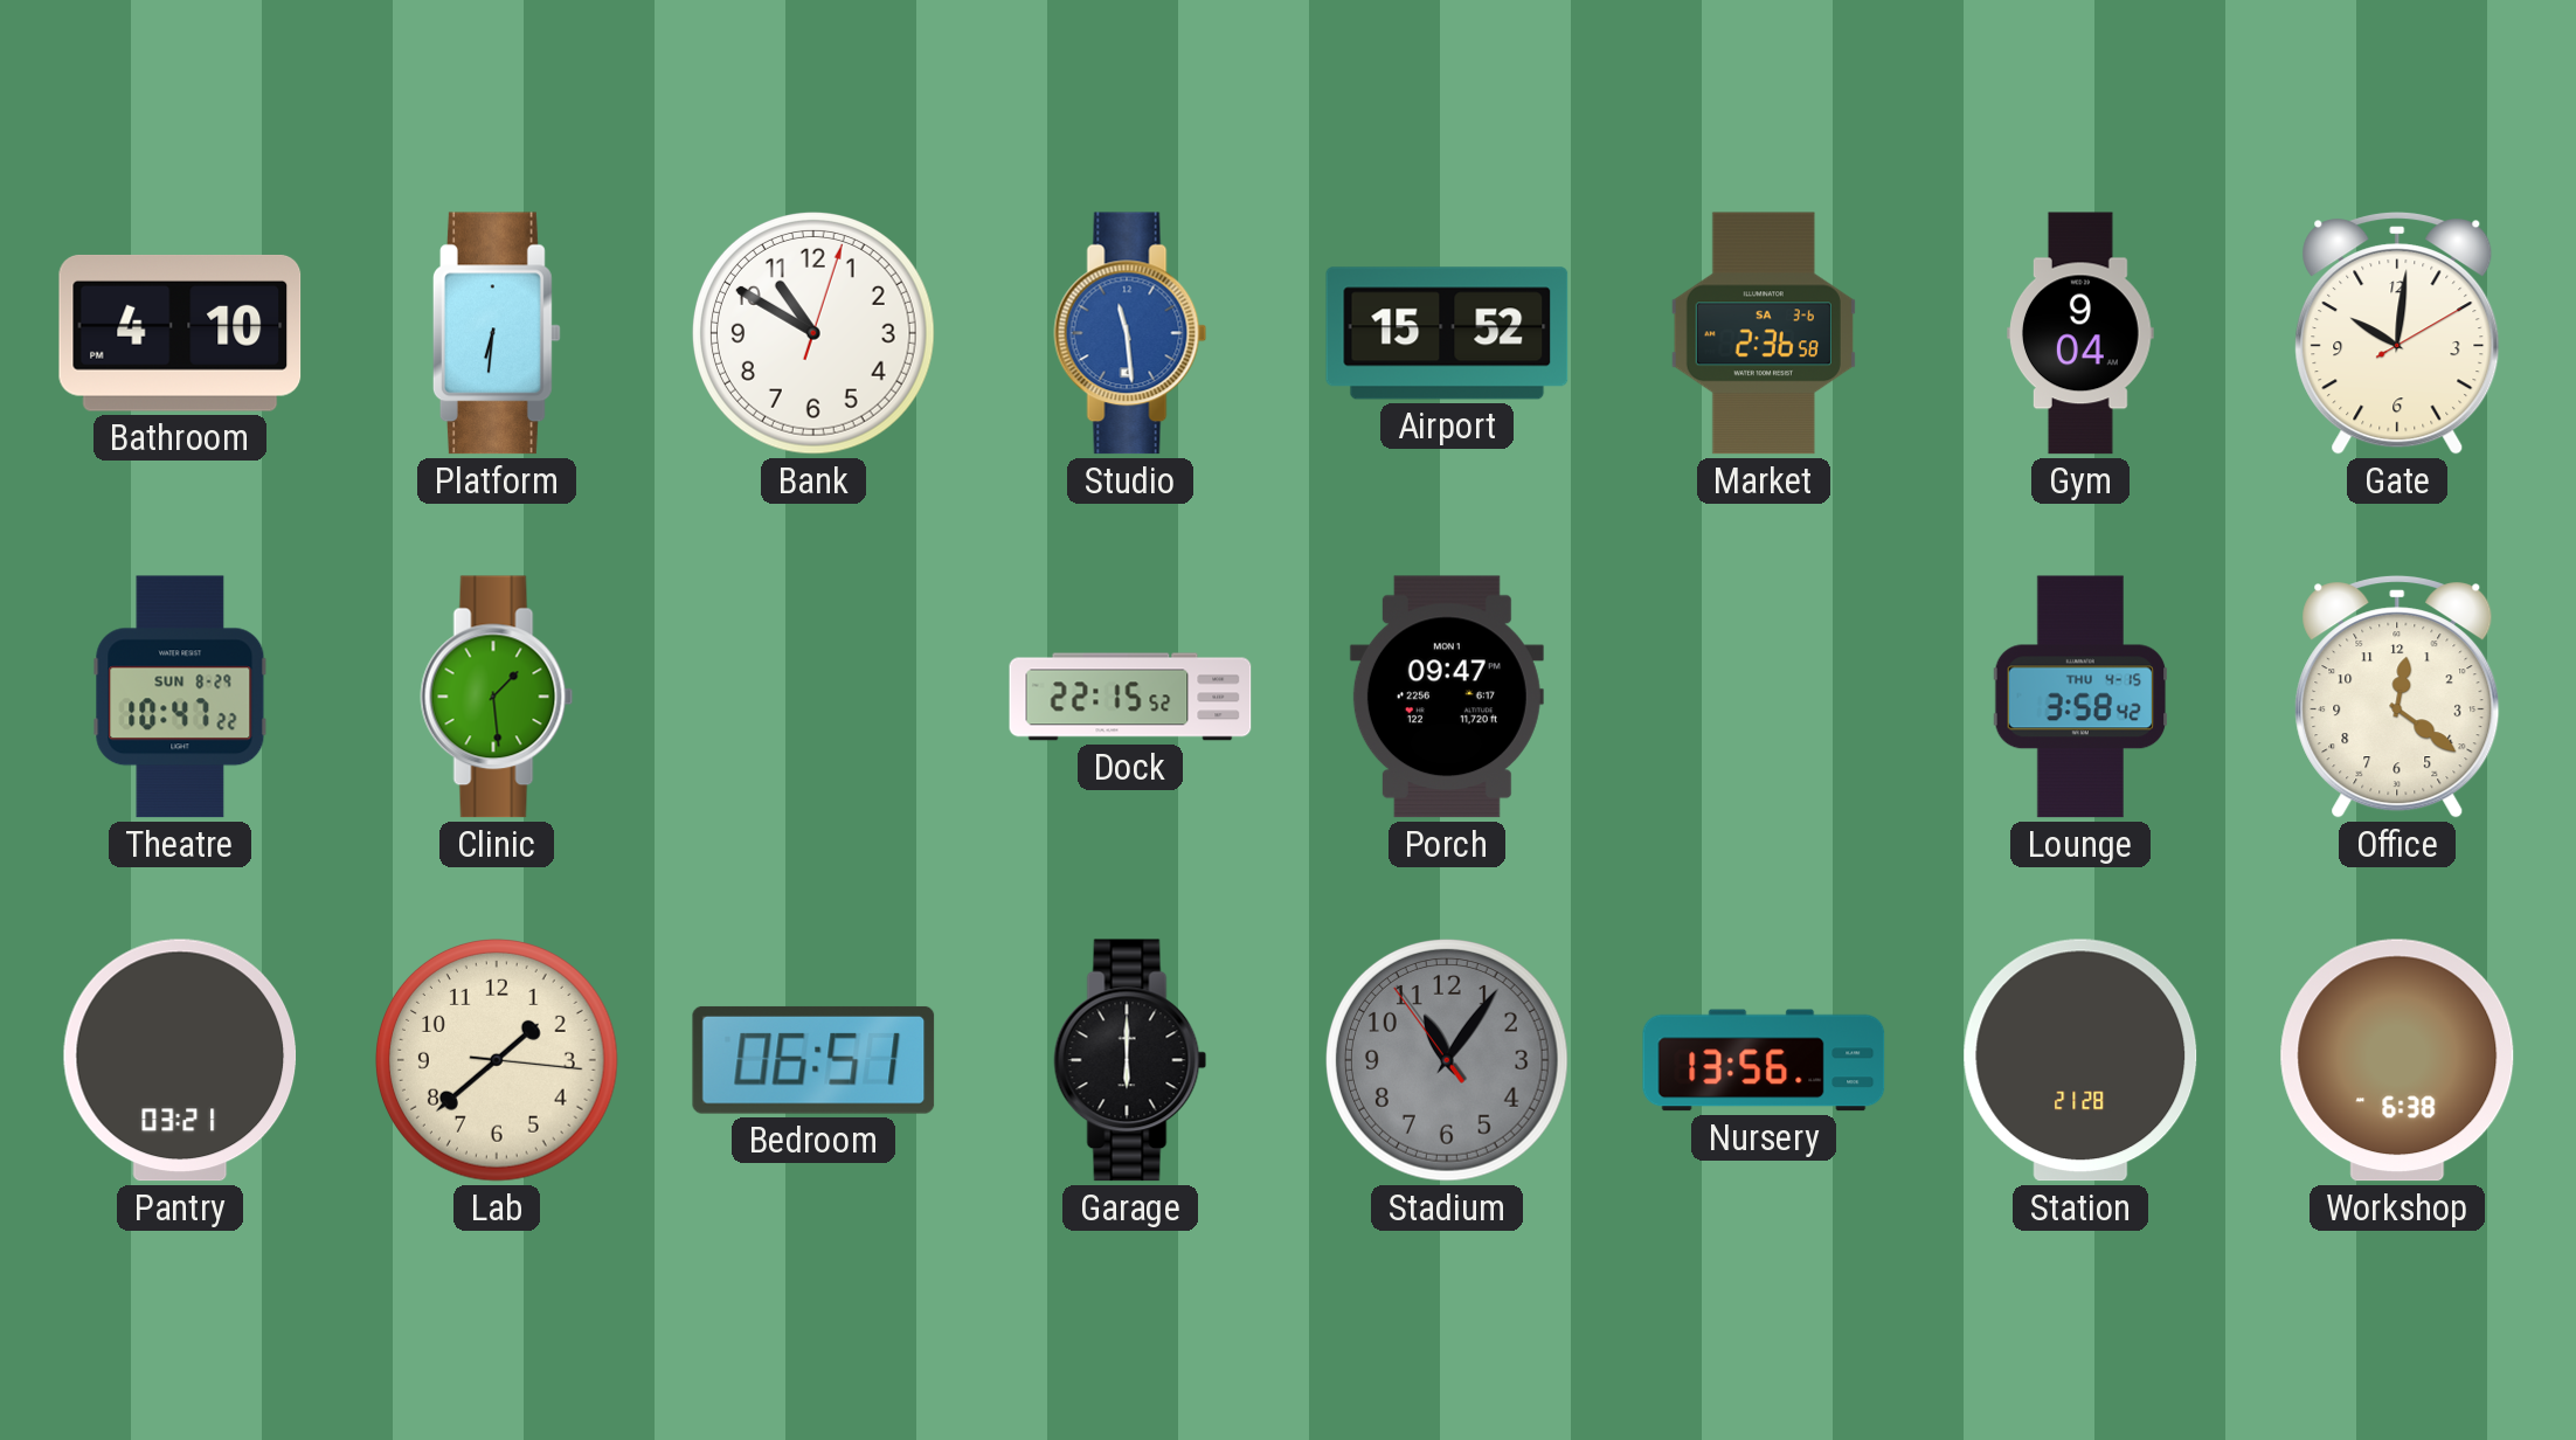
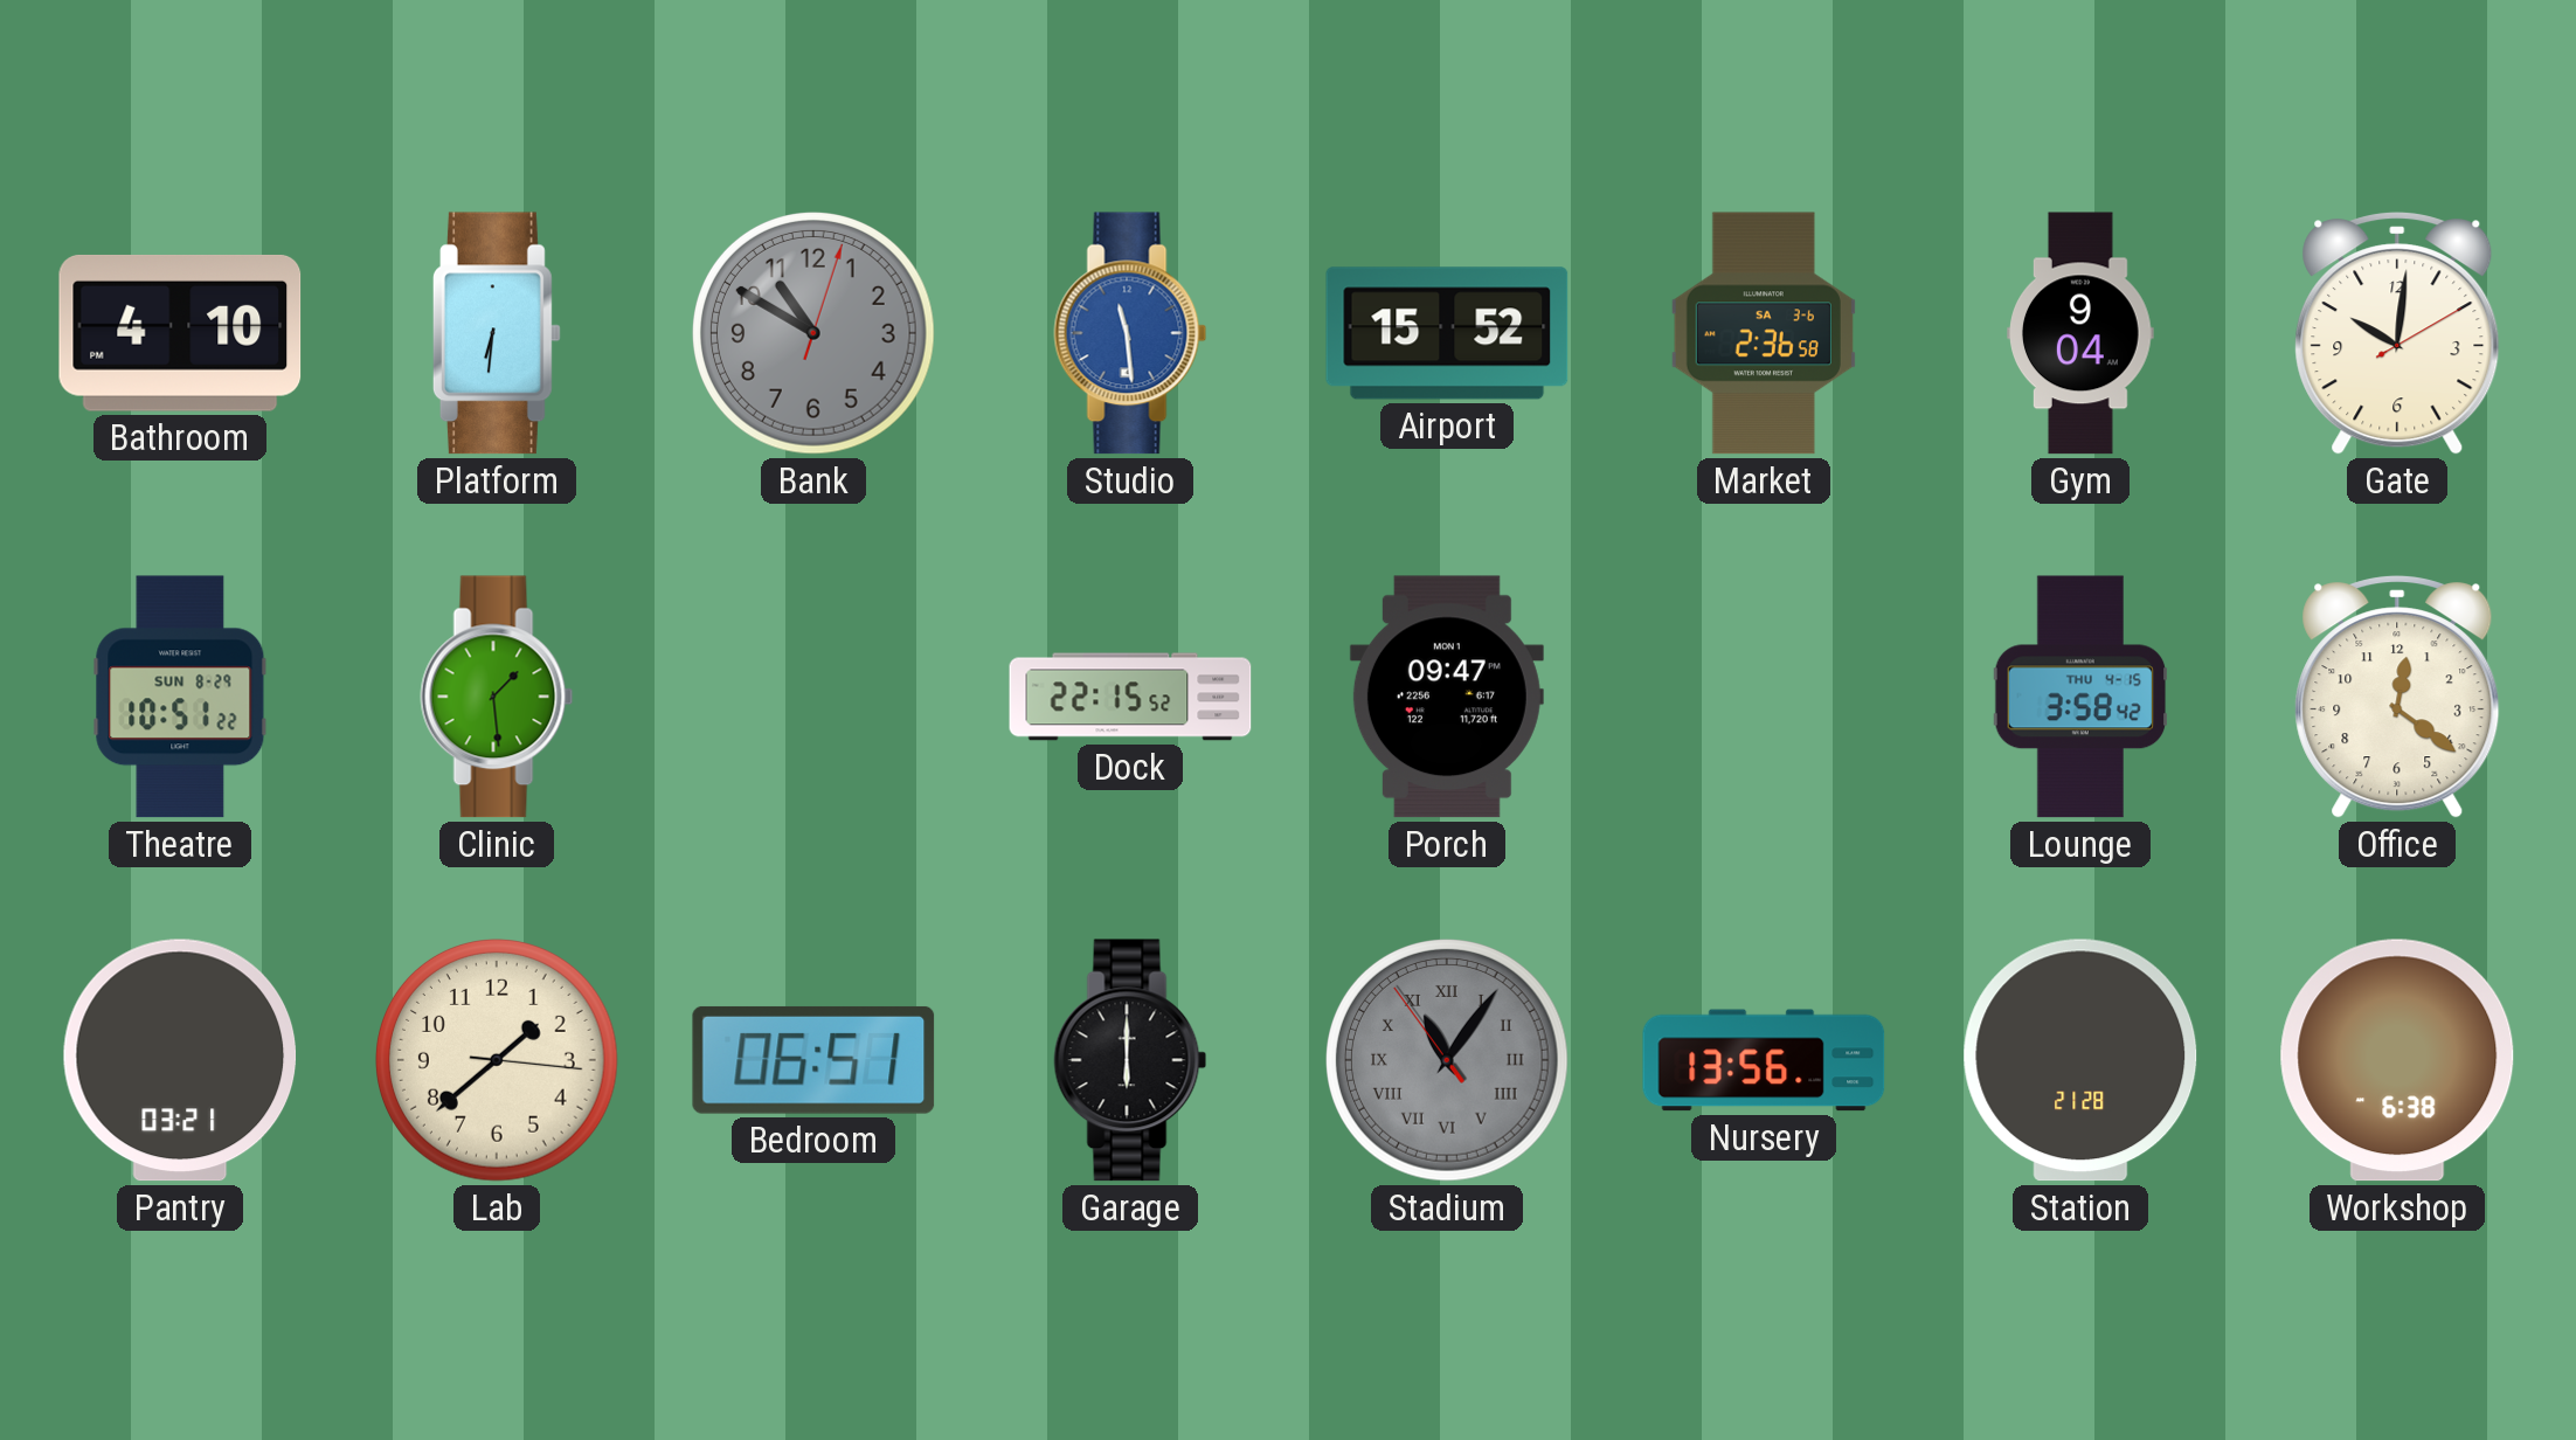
Bank dial: white -> grey (815, 334)
Theatre: 10:47 -> 10:51 (180, 697)
Stadium numerals: Arabic -> Roman (1448, 1061)
